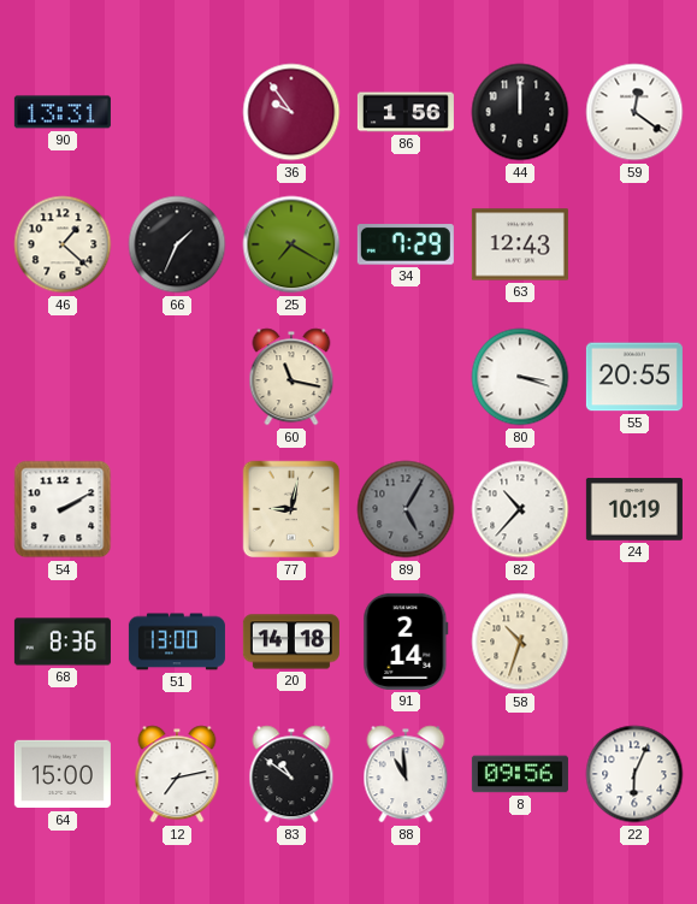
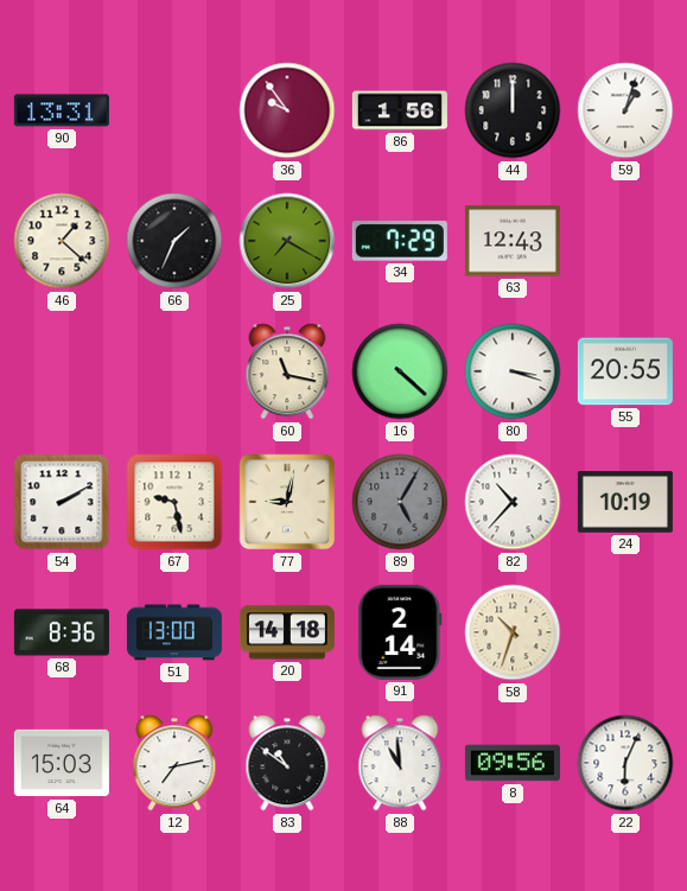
59: 12:21 -> 1:03 (625, 110)
16: none -> 4:22 (400, 371)
67: none -> 9:28 (174, 502)
64: 15:00 -> 15:03 (62, 763)
